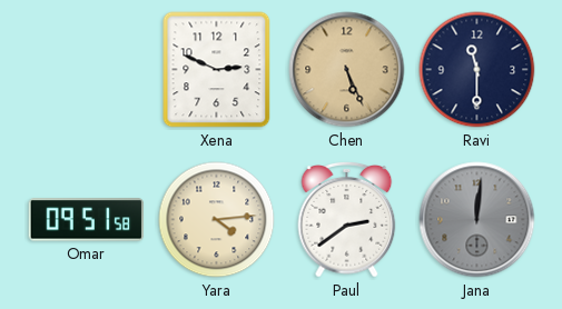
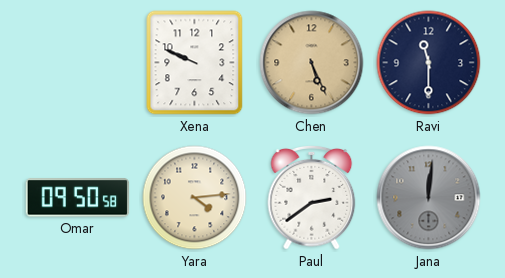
Xena: 2:49 -> 9:49 (195, 63)
Omar: 09:51 -> 09:50 (78, 198)
